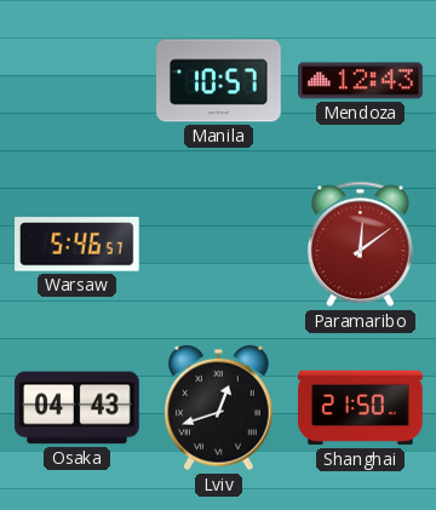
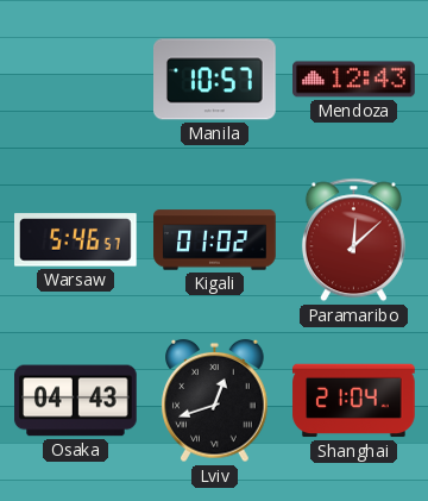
Kigali: none -> 01:02 (215, 240)
Paramaribo: 12:09 -> 12:08 (353, 240)
Shanghai: 21:50 -> 21:04 (354, 401)
